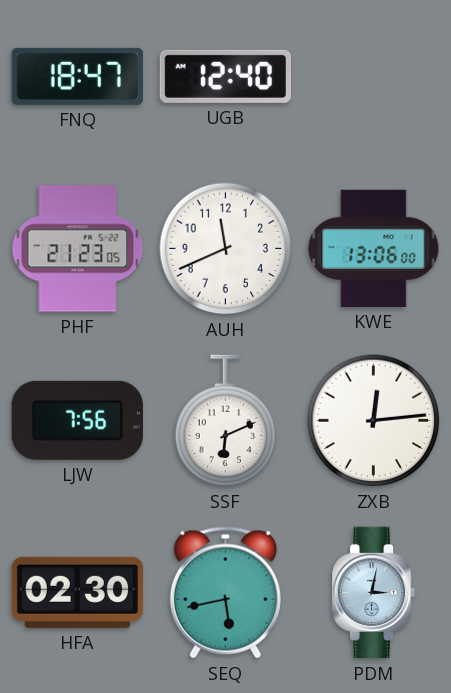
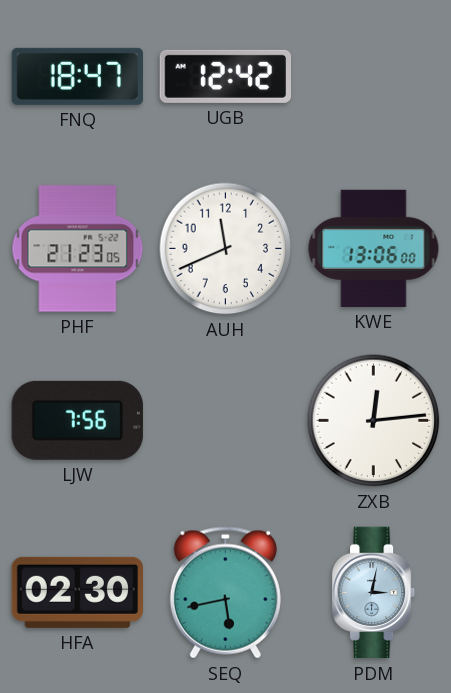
UGB: 12:40 -> 12:42 (225, 76)
SSF: 6:11 -> none (226, 421)
